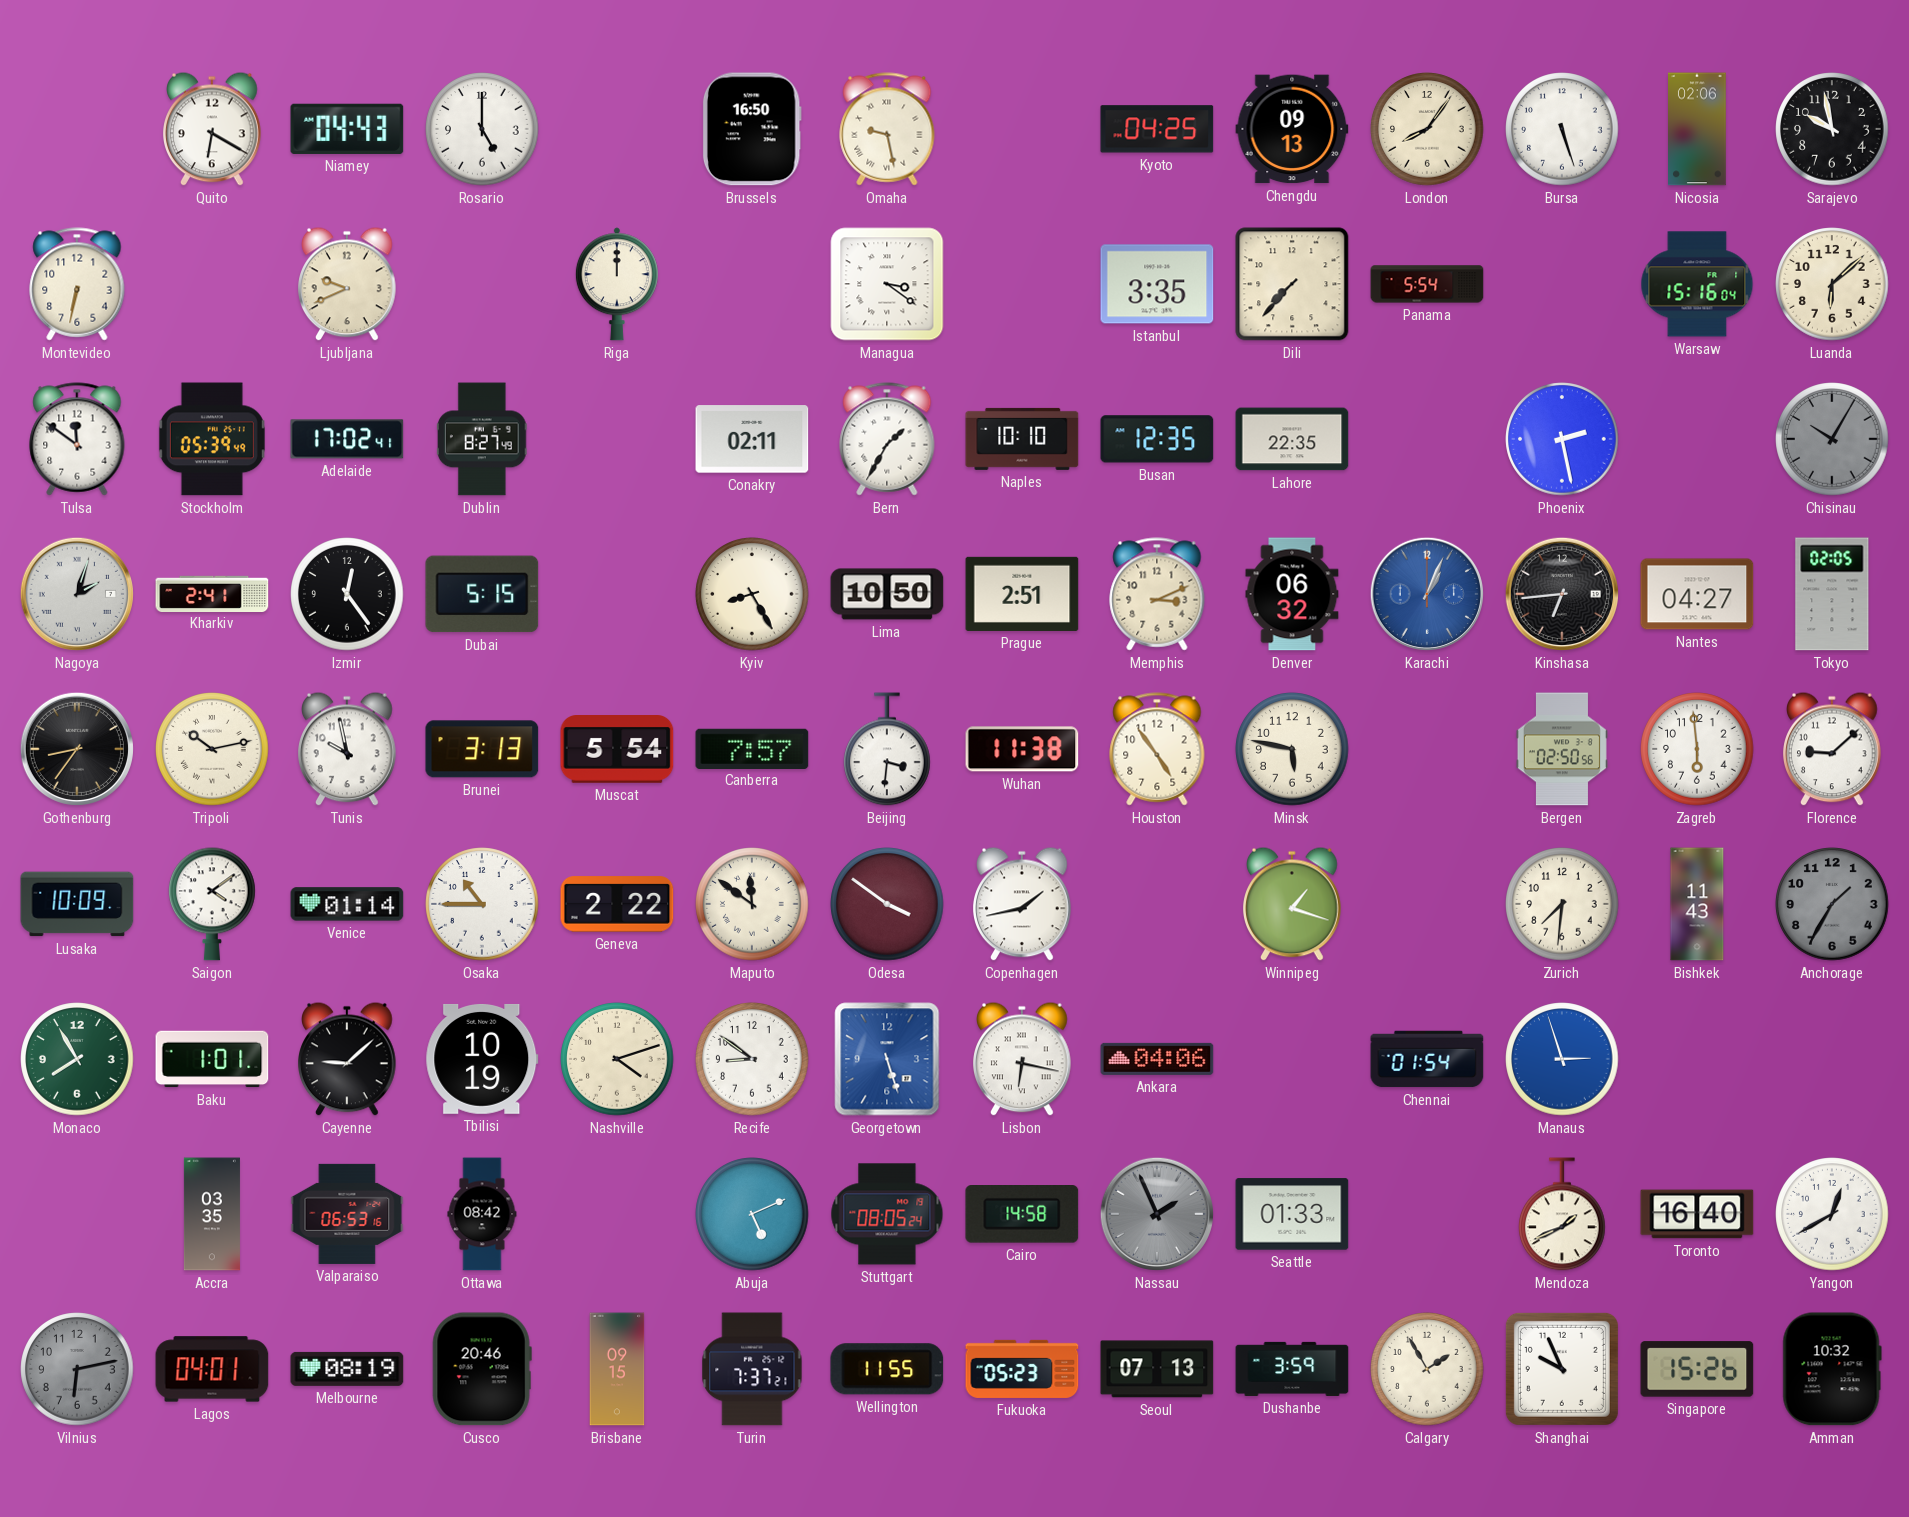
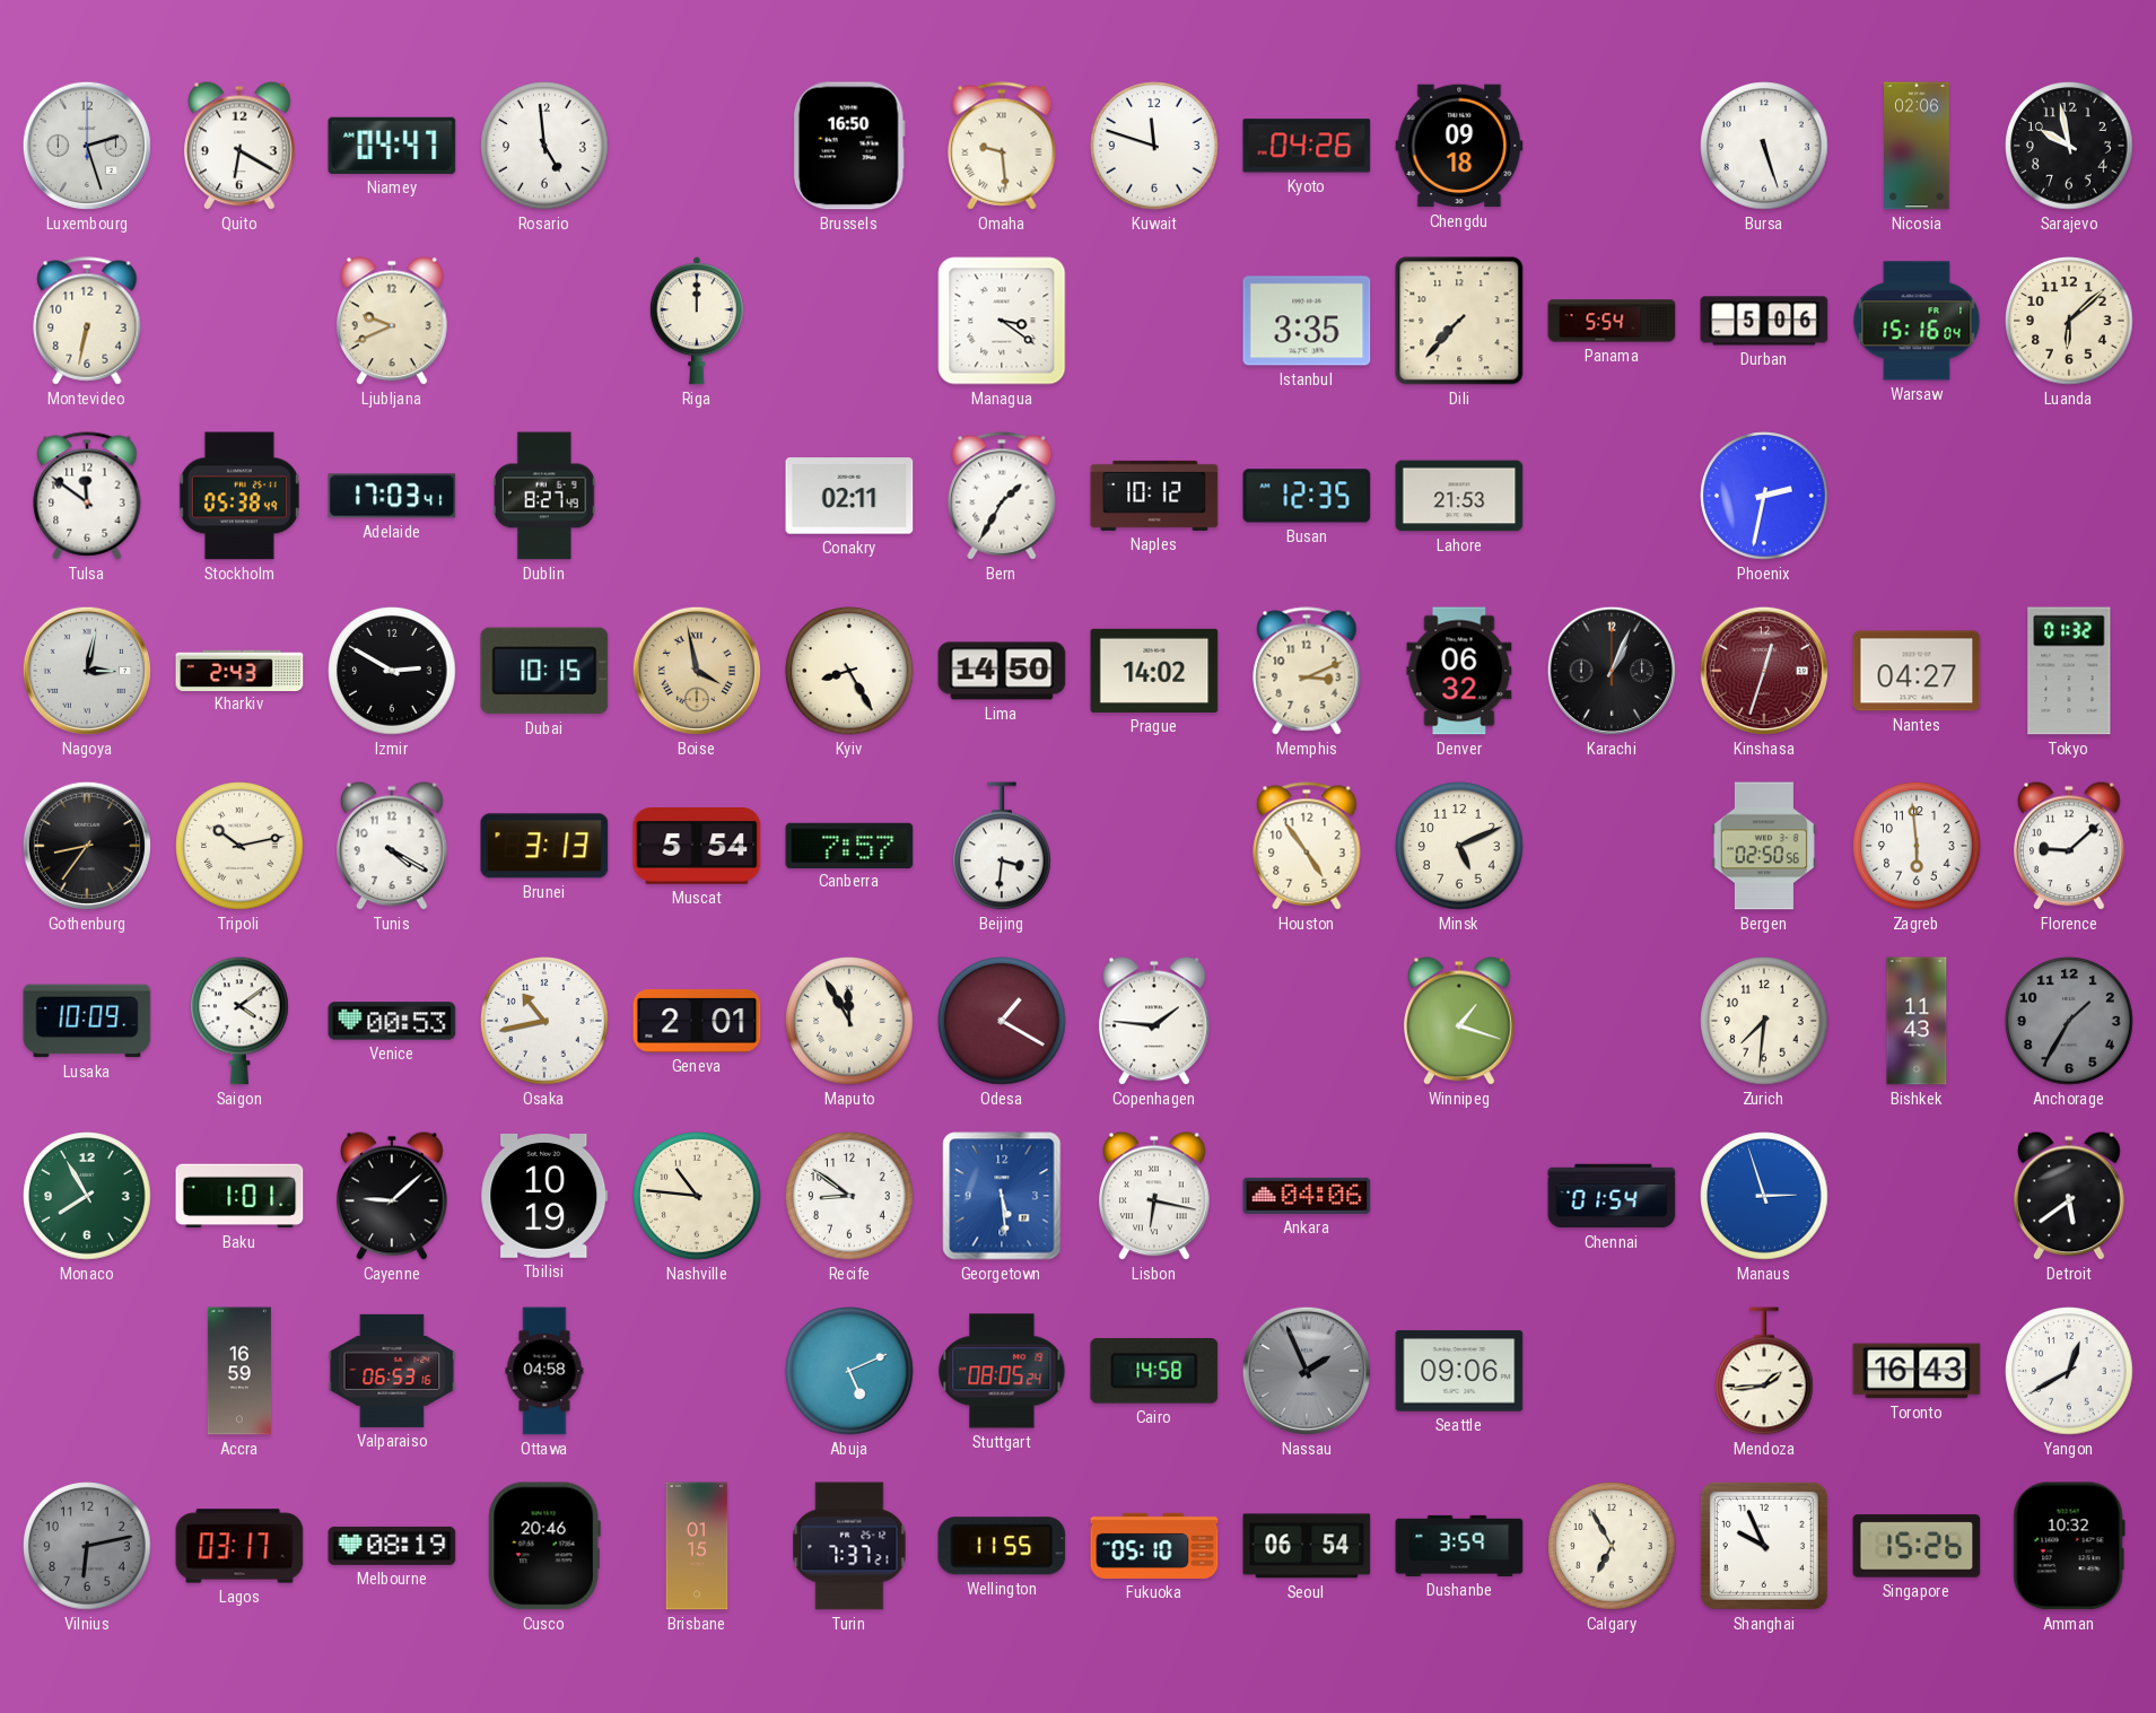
Luxembourg: none -> 2:27 (87, 146)
Niamey: 04:43 -> 04:47 (392, 146)
Rosario: 5:00 -> 4:59 (544, 146)
Omaha: 9:28 -> 9:29 (1002, 146)
Kuwait: none -> 11:48 (1154, 146)
Kyoto: 04:25 -> 04:26 (1307, 146)
Chengdu: 09:13 -> 09:18 (1459, 146)
London: 8:06 -> none (1427, 129)
Durban: none -> 5:06 (1764, 321)
Stockholm: 05:39 -> 05:38 (239, 496)
Adelaide: 17:02 -> 17:03 (392, 496)
Naples: 10:10 -> 10:12 (1154, 496)
Lahore: 22:35 -> 21:53 (1459, 496)
Phoenix: 2:28 -> 2:32 (1764, 496)
Chisinau: 10:05 -> none (1832, 439)
Nagoya: 2:03 -> 3:02 (87, 671)
Kharkiv: 2:41 -> 2:43 (239, 670)
Izmir: 12:24 -> 2:50 (392, 671)
Dubai: 5:15 -> 10:15 (544, 671)
Boise: none -> 3:58 (697, 671)
Lima: 10:50 -> 14:50 (1002, 671)
Prague: 2:51 -> 14:02 (1154, 671)
Karachi dial: blue -> black (1612, 671)
Kinshasa: 6:44 -> 12:33 (1764, 671)
Kinshasa dial: black -> burgundy (1764, 671)
Tokyo: 02:05 -> 01:32 (2069, 671)
Tunis: 9:58 -> 4:20 (393, 846)
Wuhan: 11:38 -> none (1022, 749)
Minsk: 5:47 -> 5:11 (1459, 846)
Venice: 01:14 -> 00:53 (392, 1021)
Osaka: 10:45 -> 10:43 (544, 1021)
Geneva: 2:22 -> 2:01 (697, 1021)
Maputo: 11:51 -> 11:55 (849, 1021)
Odesa: 3:51 -> 1:20 (1002, 1021)
Copenhagen: 1:43 -> 1:46 (1155, 1021)
Nashville: 4:12 -> 10:46 (697, 1196)
Georgetown: 5:27 -> 5:29 (1002, 1196)
Detroit: none -> 5:39 (2070, 1196)
Accra: 03:35 -> 16:59 (239, 1371)
Ottawa: 08:42 -> 04:58 (544, 1371)
Seattle: 01:33 -> 09:06 (1459, 1371)
Mendoza: 1:41 -> 1:44 (1765, 1371)
Toronto: 16:40 -> 16:43 (1917, 1371)
Lagos: 04:01 -> 03:17 (239, 1546)
Brisbane: 09:15 -> 01:15 (697, 1546)
Fukuoka: 05:23 -> 05:10 (1154, 1546)
Seoul: 07:13 -> 06:54 (1307, 1546)
Calgary: 1:55 -> 6:55 (1612, 1546)
